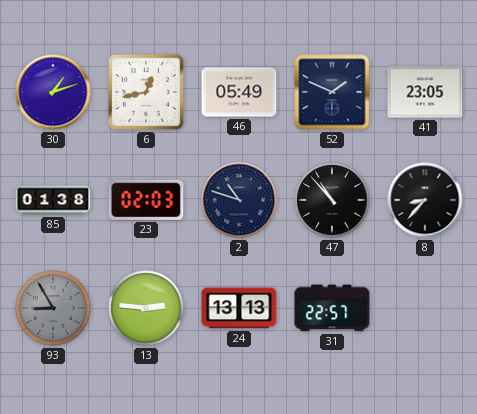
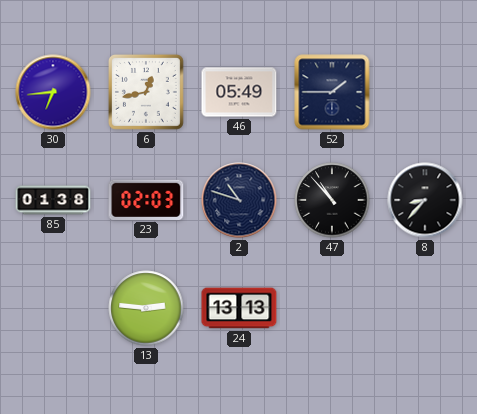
30: 1:12 -> 6:44 (53, 92)
52: 1:49 -> 1:45 (332, 92)
41: 23:05 -> none (425, 92)
93: 8:55 -> none (53, 308)
31: 22:57 -> none (332, 308)
